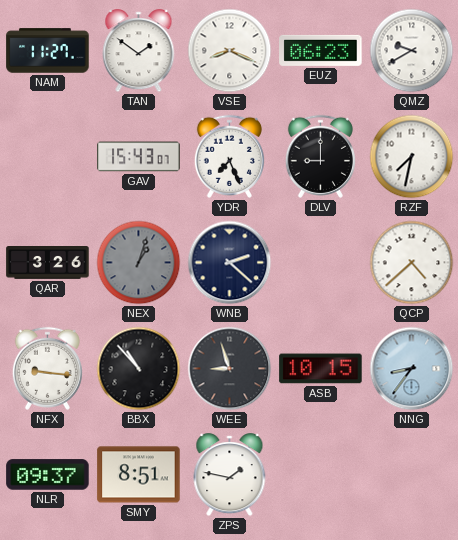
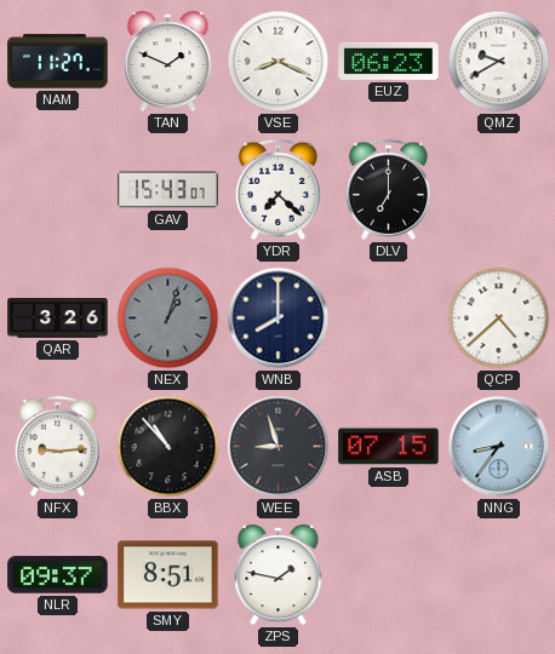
TAN: 1:51 -> 1:49 (168, 62)
YDR: 7:26 -> 7:22 (277, 189)
DLV: 9:00 -> 7:00 (388, 189)
RZF: 7:32 -> none (412, 157)
WNB: 2:22 -> 8:00 (279, 319)
NFX: 9:16 -> 9:14 (57, 446)
ASB: 10:15 -> 07:15 (389, 447)
